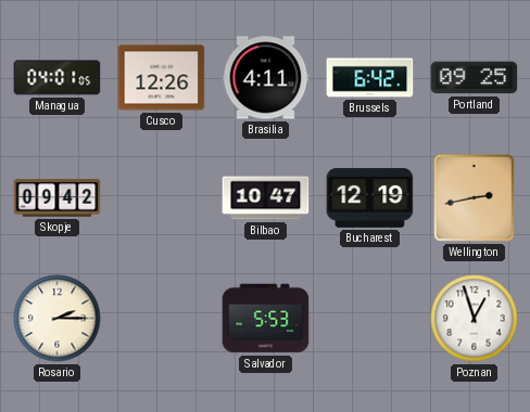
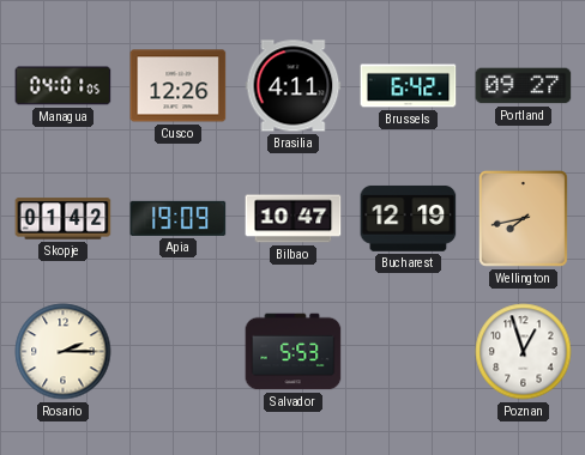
Portland: 09:25 -> 09:27 (524, 86)
Skopje: 09:42 -> 01:42 (64, 219)
Apia: none -> 19:09 (179, 218)
Wellington: 2:43 -> 7:43 (523, 219)
